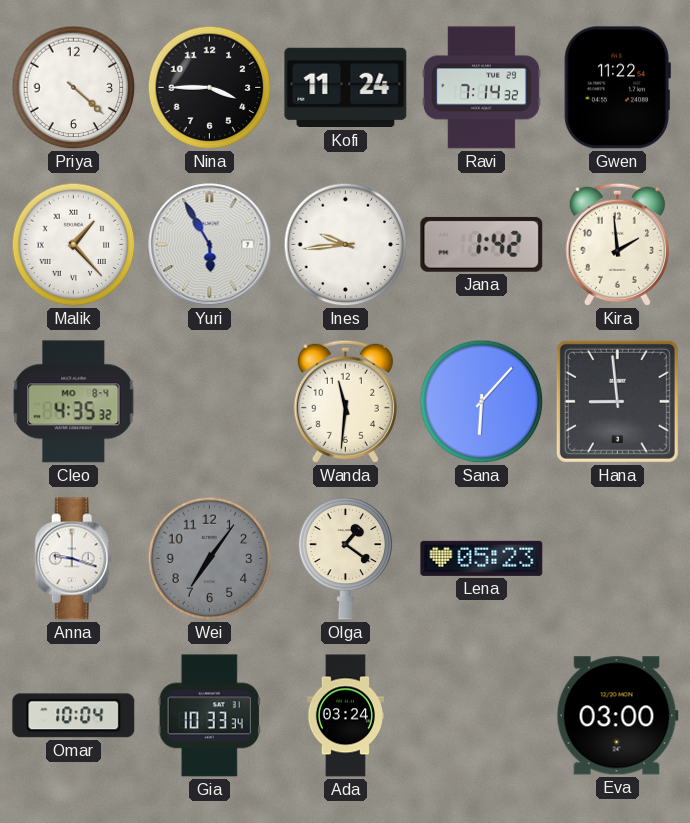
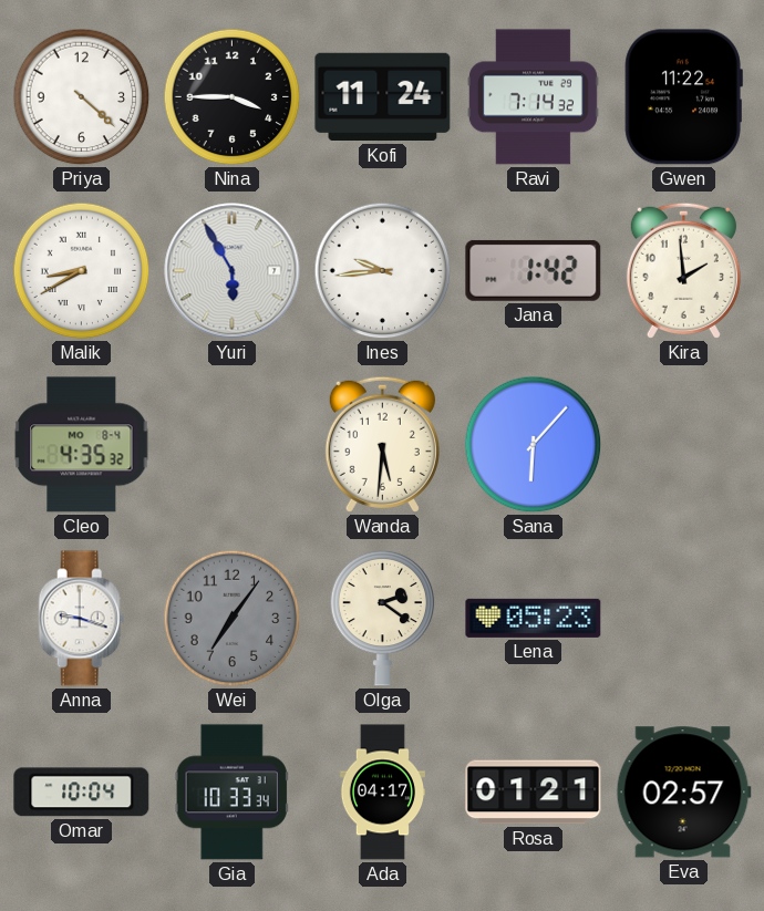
Malik: 1:23 -> 8:40 (82, 271)
Wanda: 11:31 -> 5:31 (382, 444)
Hana: 8:59 -> none (617, 401)
Olga: 1:21 -> 2:21 (383, 618)
Ada: 03:24 -> 04:17 (382, 793)
Rosa: none -> 01:21 (534, 793)
Eva: 03:00 -> 02:57 (683, 793)
